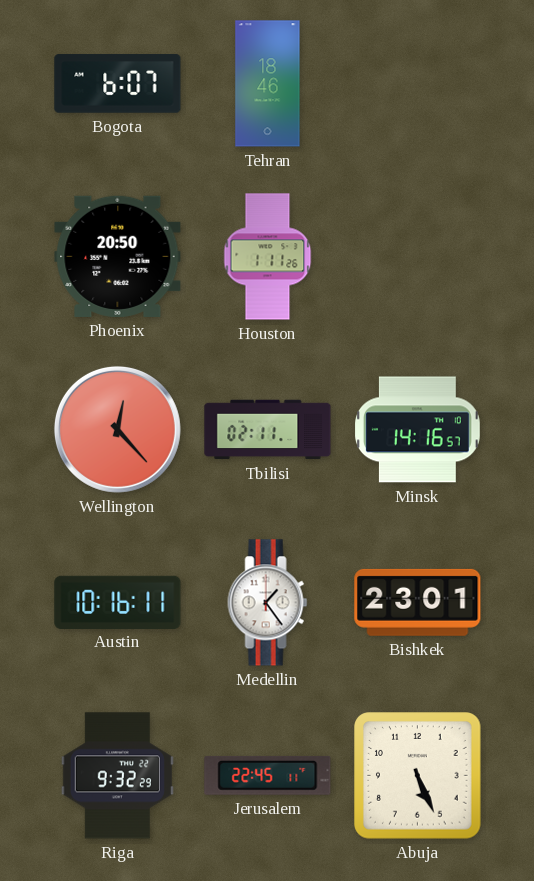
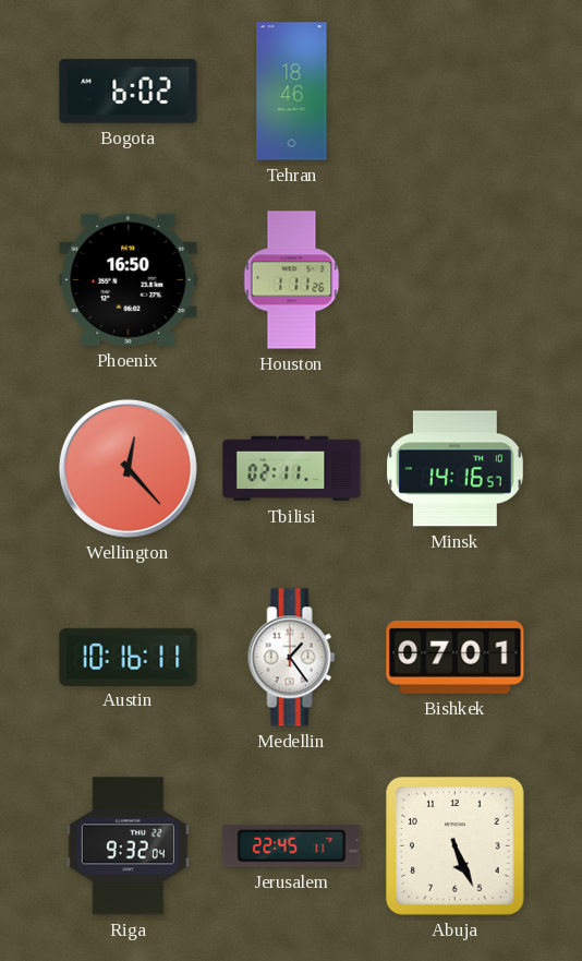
Bogota: 6:07 -> 6:02 (129, 92)
Phoenix: 20:50 -> 16:50 (129, 279)
Bishkek: 23:01 -> 07:01 (456, 657)
Riga: 9:32:29 -> 9:32:04 (128, 846)
